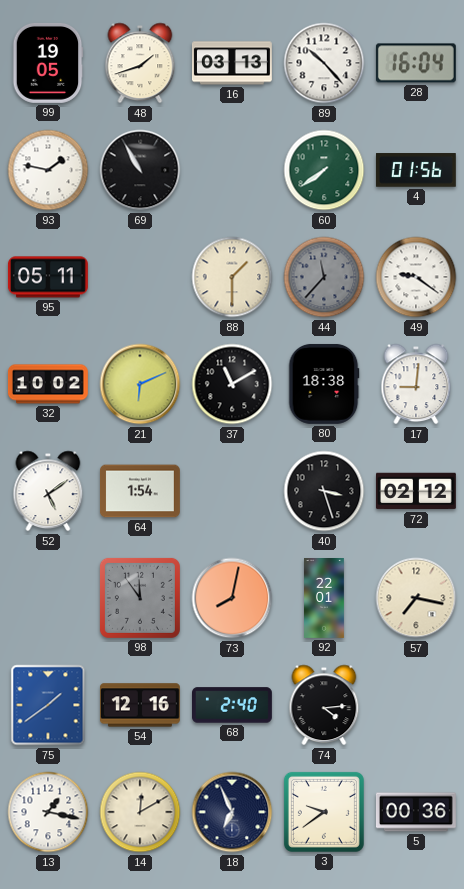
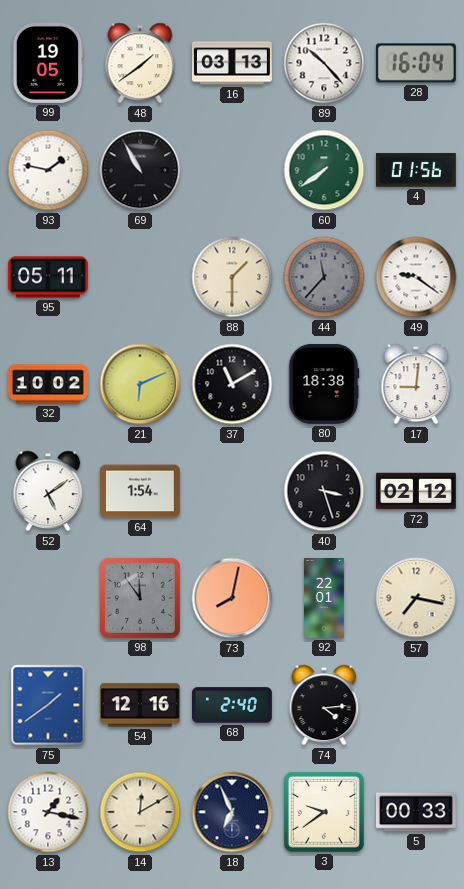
48: 1:42 -> 1:39 (140, 63)
5: 00:36 -> 00:33 (416, 812)
